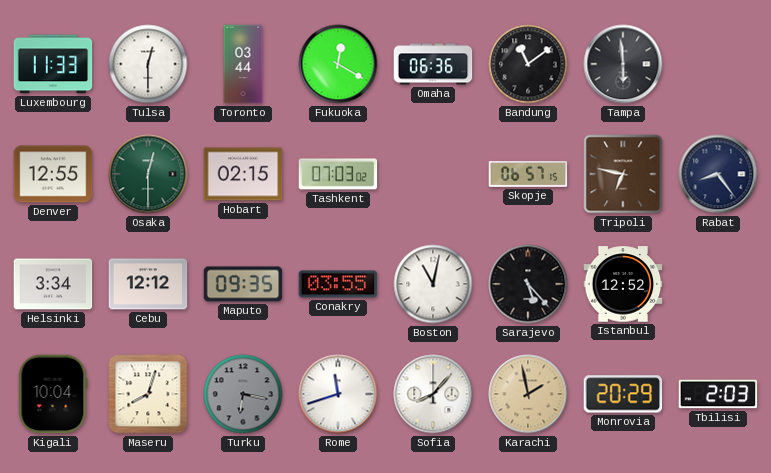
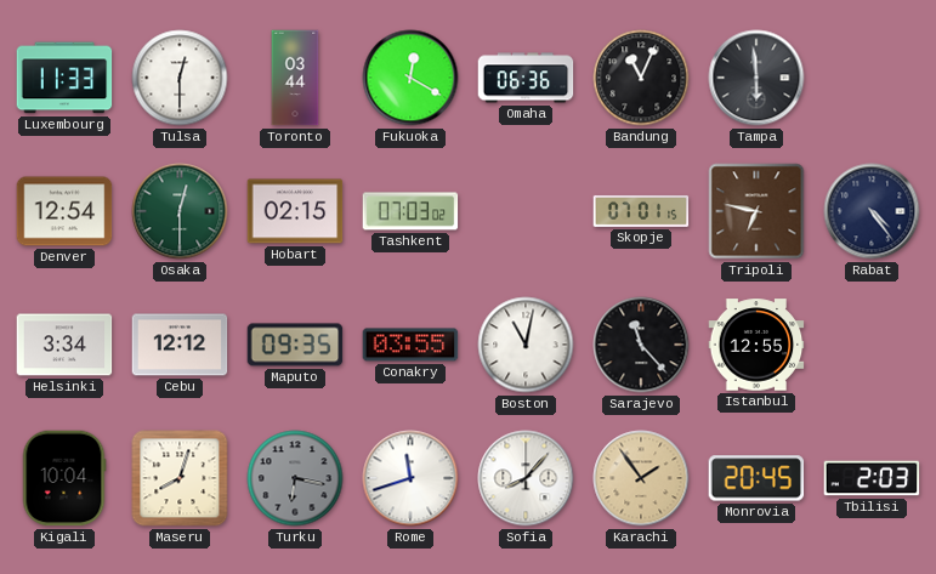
Bandung: 11:09 -> 11:04 (641, 78)
Denver: 12:55 -> 12:54 (64, 211)
Skopje: 06:57 -> 07:01 (641, 211)
Rabat: 8:24 -> 4:24 (872, 211)
Sarajevo: 5:23 -> 11:23 (641, 345)
Istanbul: 12:52 -> 12:55 (756, 345)
Karachi: 1:58 -> 1:54 (641, 478)
Monrovia: 20:29 -> 20:45 (756, 478)
